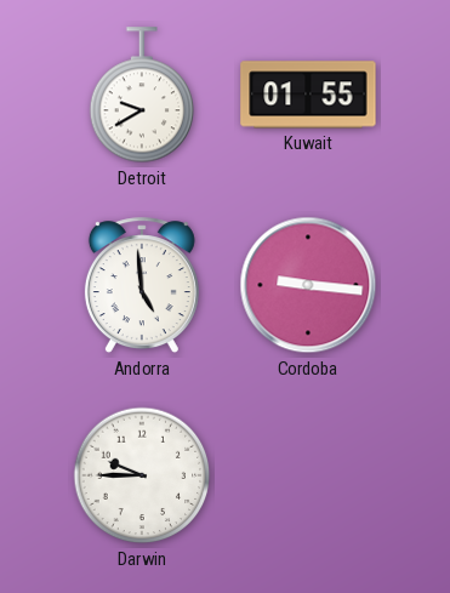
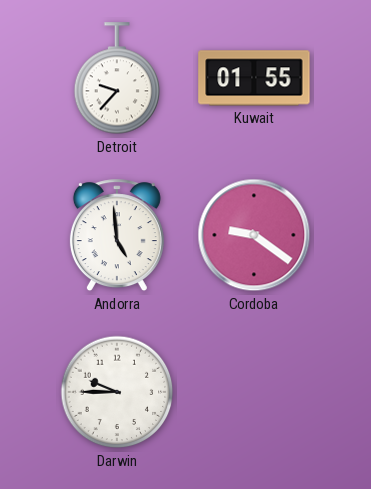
Detroit: 9:40 -> 9:37 (117, 79)
Cordoba: 9:16 -> 9:21 (254, 235)
